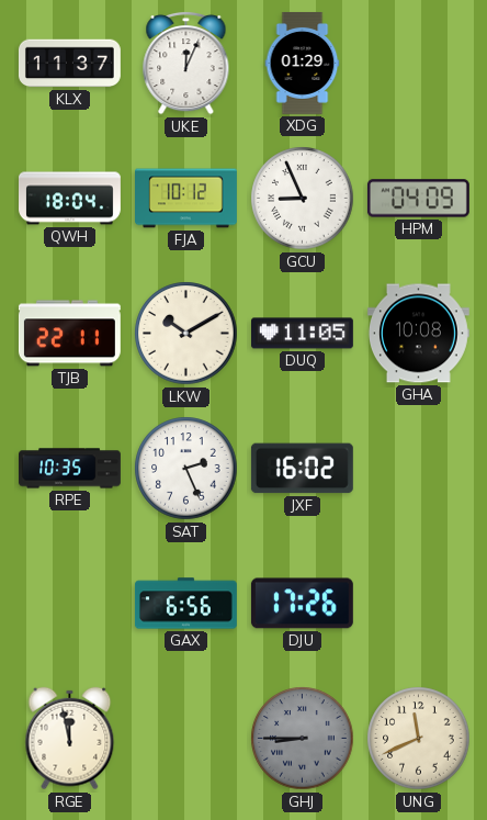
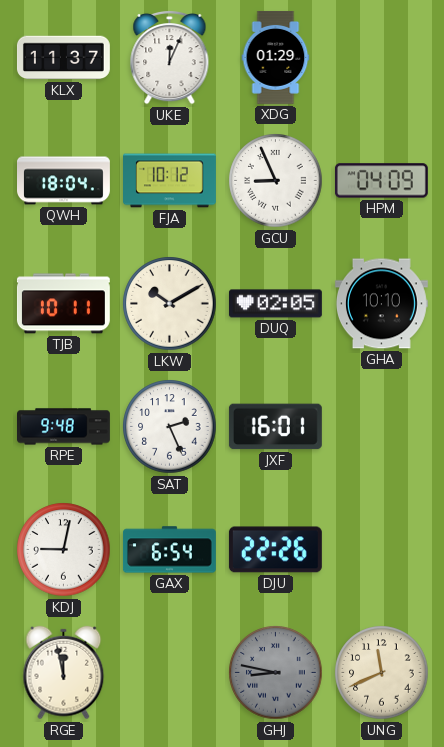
TJB: 22:11 -> 10:11 (63, 304)
DUQ: 11:05 -> 02:05 (275, 304)
GHA: 10:08 -> 10:10 (381, 304)
RPE: 10:35 -> 9:48 (64, 427)
JXF: 16:02 -> 16:01 (275, 427)
KDJ: none -> 9:02 (64, 550)
GAX: 6:56 -> 6:54 (169, 550)
DJU: 17:26 -> 22:26 (275, 550)
GHJ: 8:45 -> 8:47 (276, 673)
